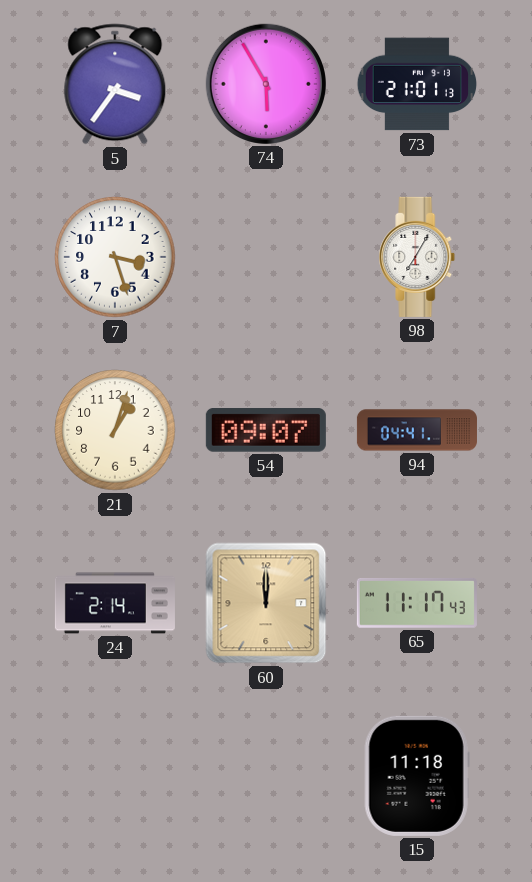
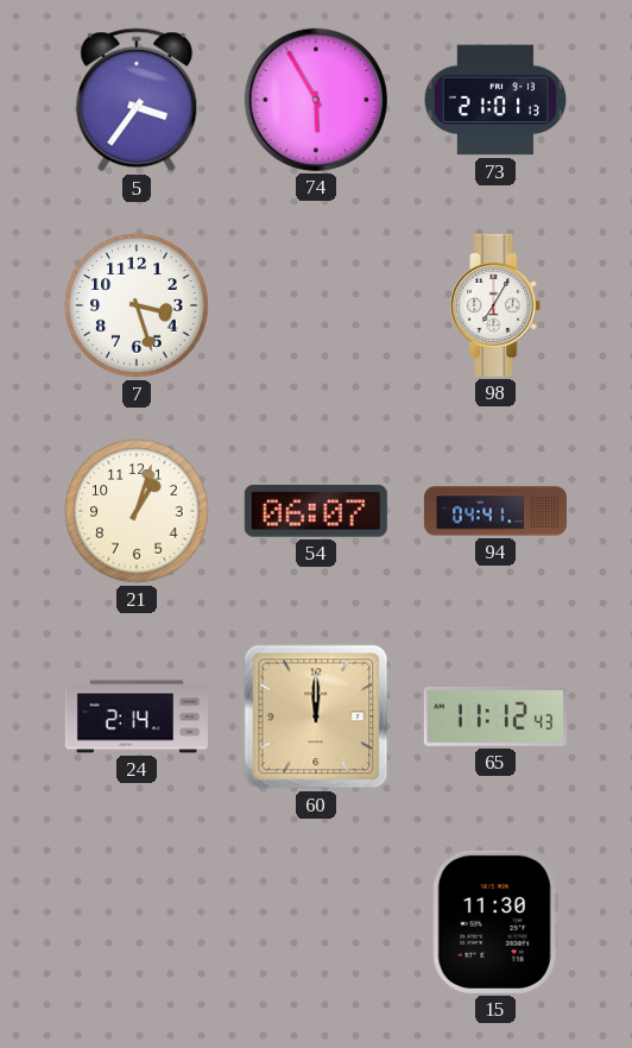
54: 09:07 -> 06:07 (316, 512)
65: 11:17 -> 11:12 (495, 716)
15: 11:18 -> 11:30 (495, 922)
